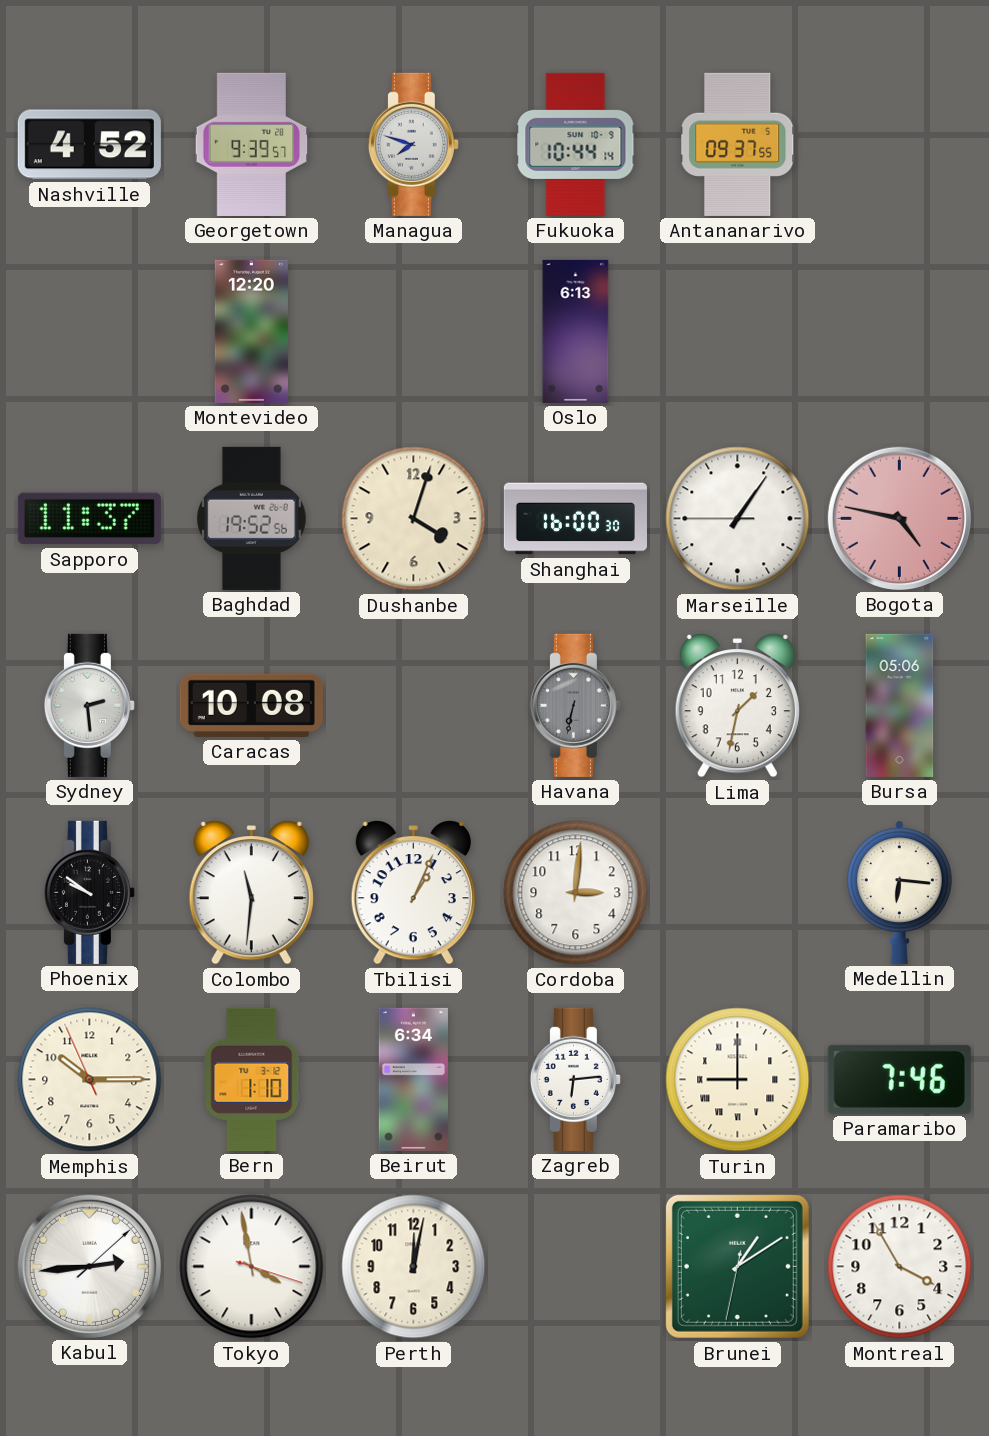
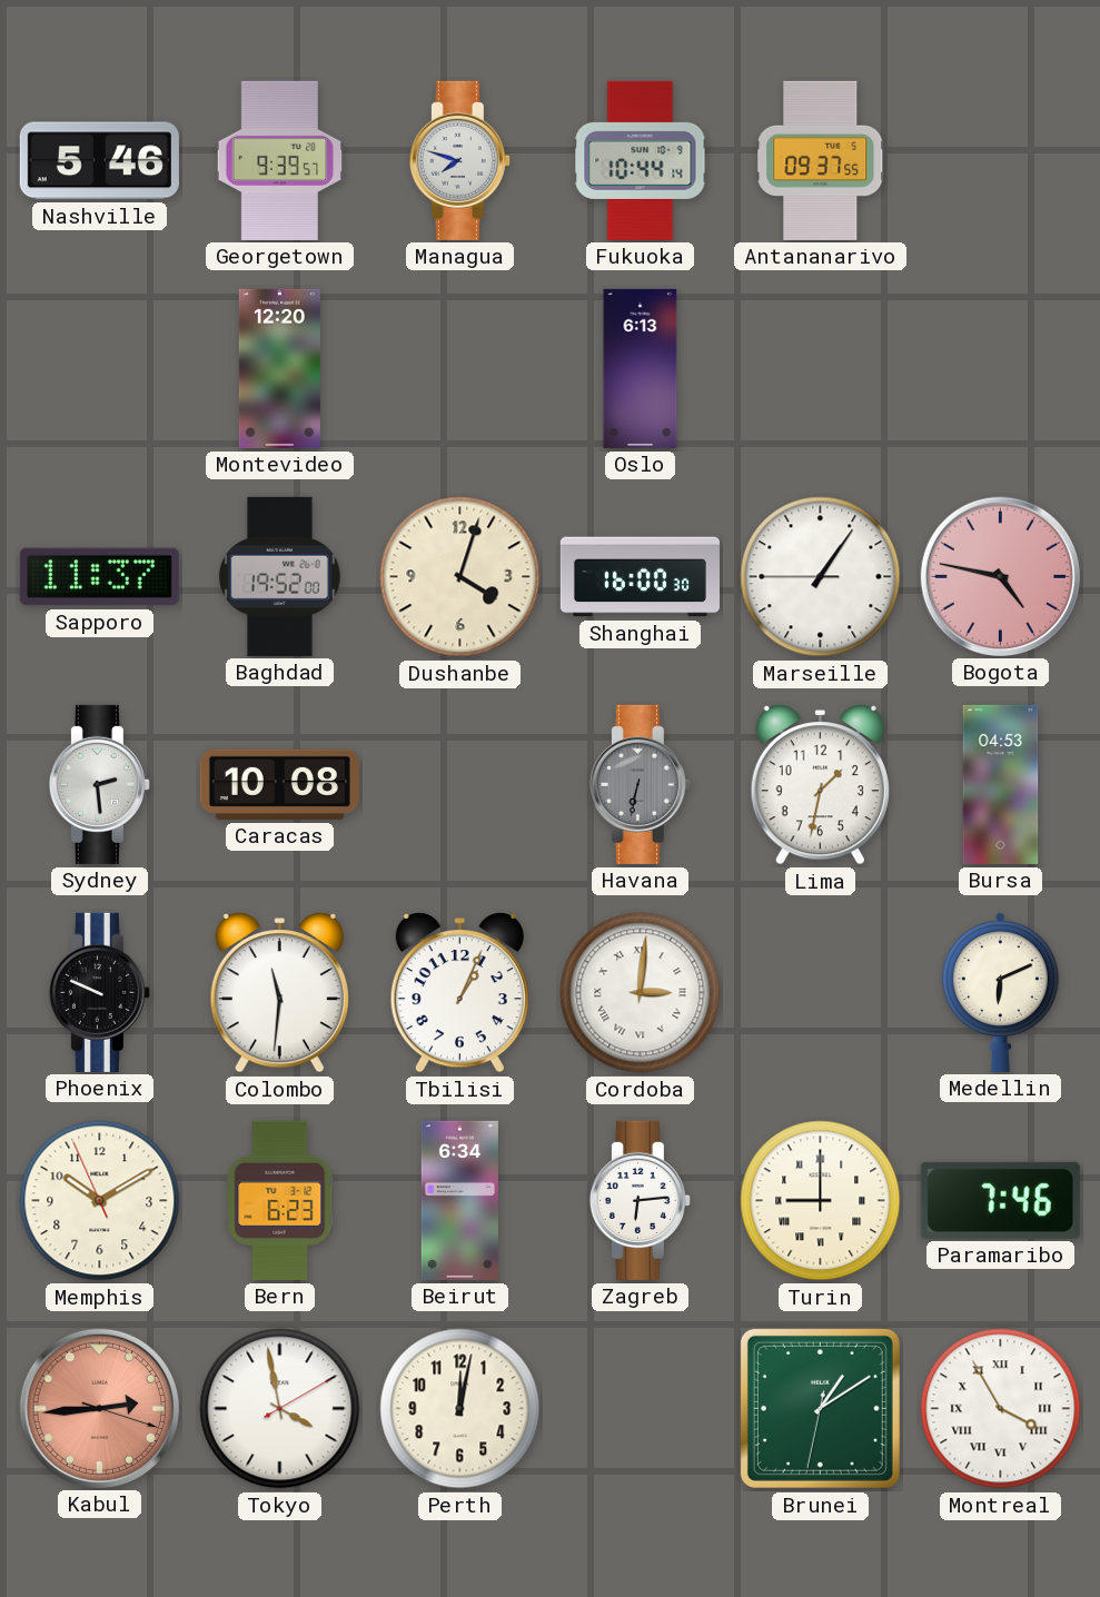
Nashville: 4:52 -> 5:46 (99, 161)
Baghdad: 19:52:56 -> 19:52:00 (279, 576)
Bursa: 05:06 -> 04:53 (1001, 784)
Phoenix: 9:51 -> 9:49 (99, 992)
Cordoba numerals: Arabic -> Roman (641, 993)
Medellin: 6:16 -> 6:11 (1000, 992)
Memphis: 10:14 -> 10:09 (100, 1201)
Bern: 1:10 -> 6:23 (280, 1200)
Kabul: 2:44:08 -> 2:44:18 (99, 1408)
Kabul dial: white -> salmon (99, 1408)
Tokyo: 3:58:18 -> 3:58:10 (280, 1409)
Montreal numerals: Arabic -> Roman (1001, 1409)
